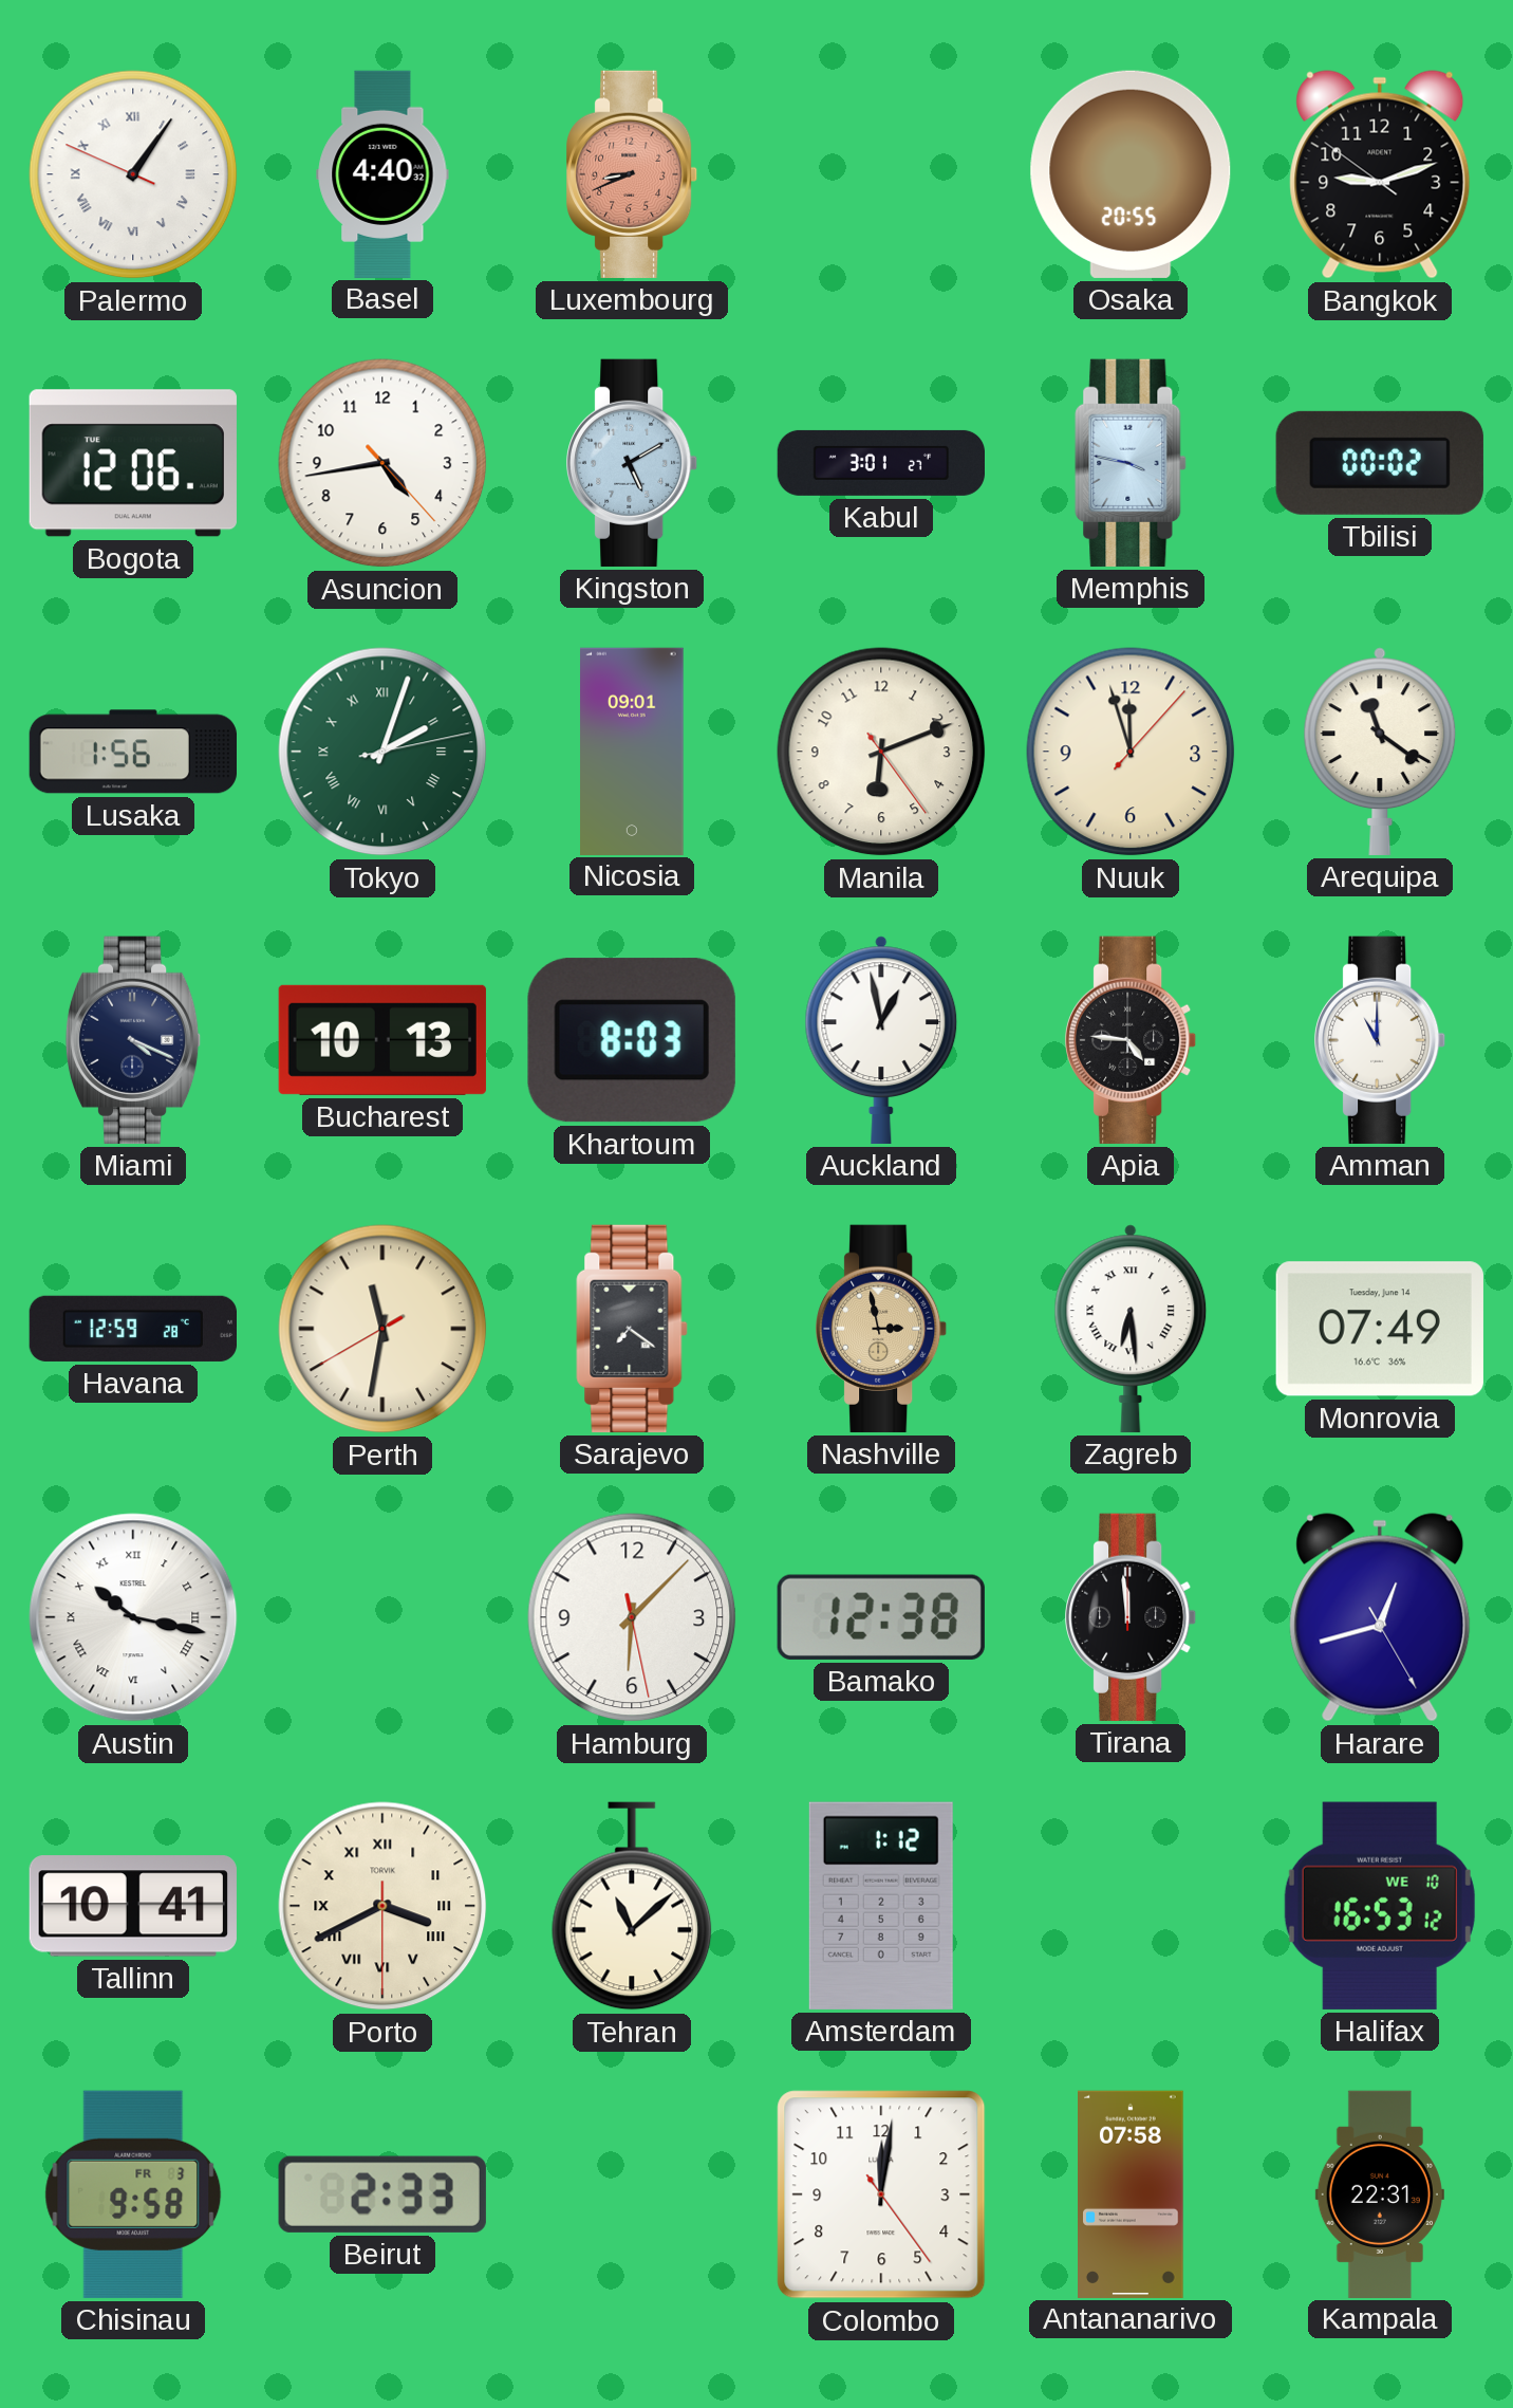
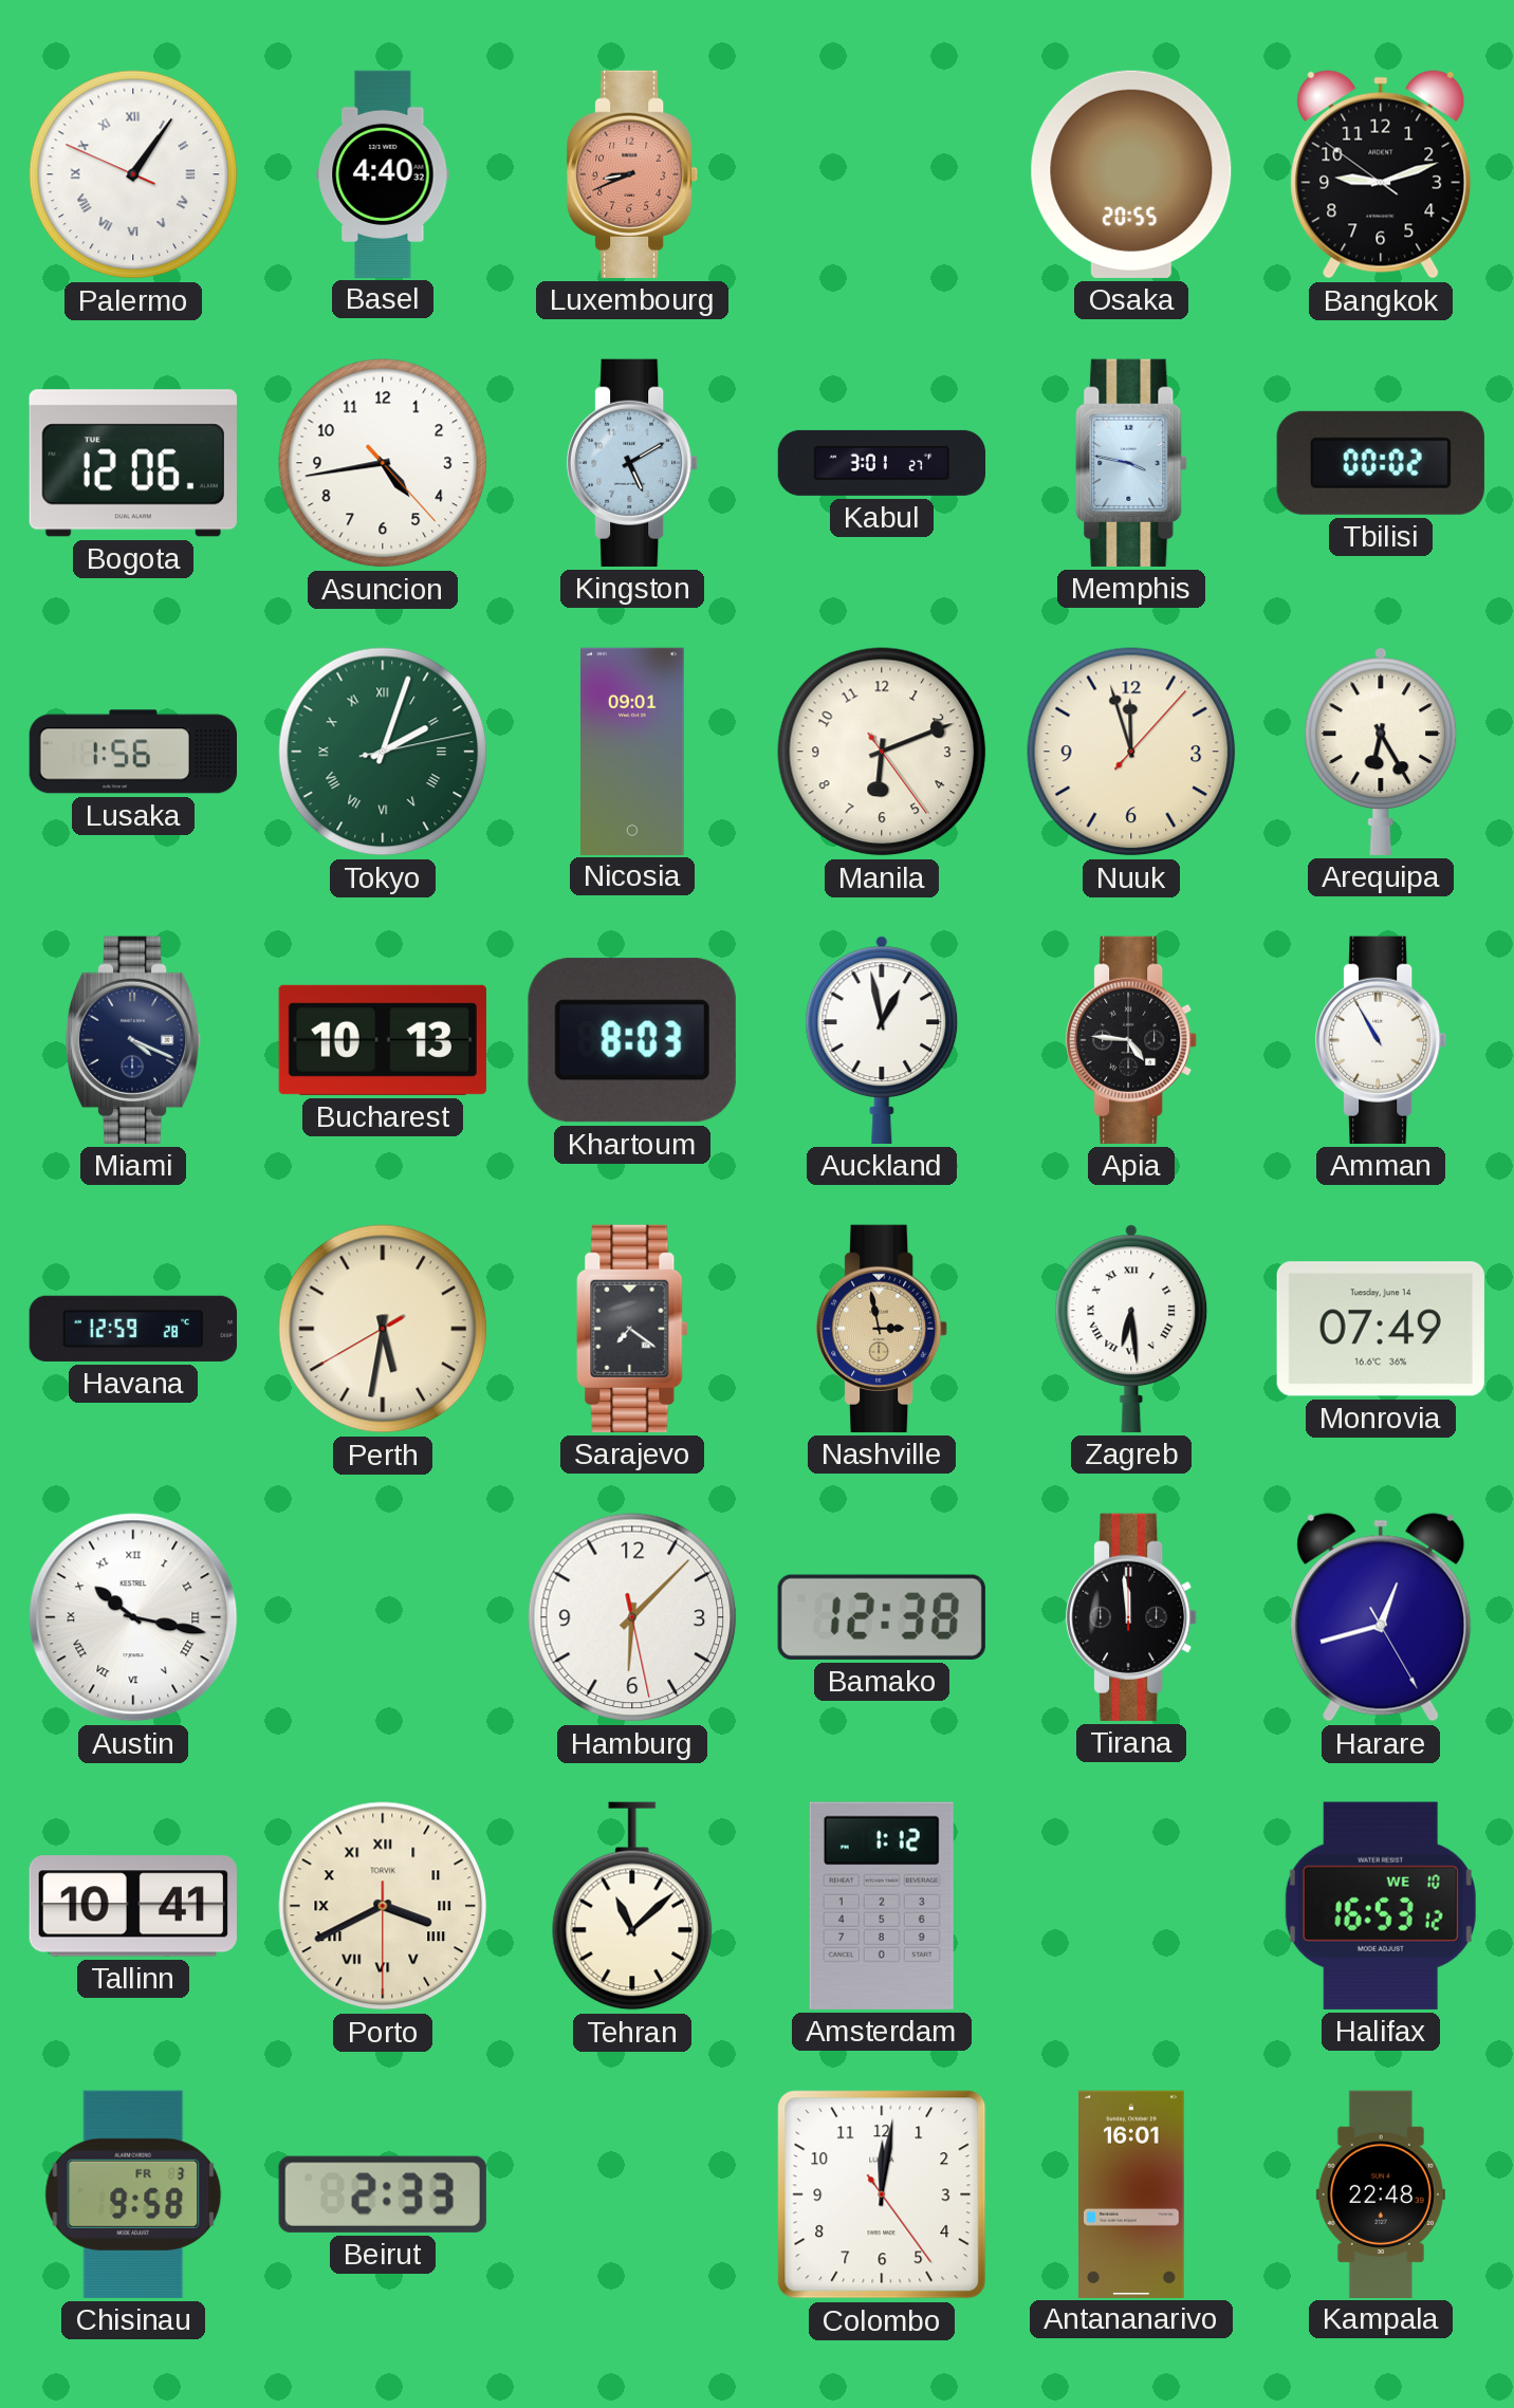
Arequipa: 11:21 -> 6:25 (1381, 752)
Amman: 11:00 -> 10:55 (1382, 1040)
Perth: 11:31 -> 5:31 (383, 1329)
Antananarivo: 07:58 -> 16:01 (1132, 2193)
Kampala: 22:31 -> 22:48 (1381, 2193)
